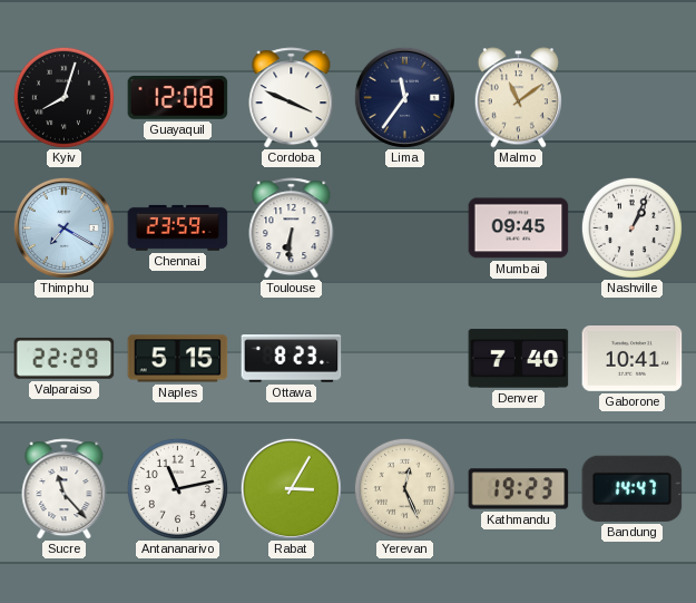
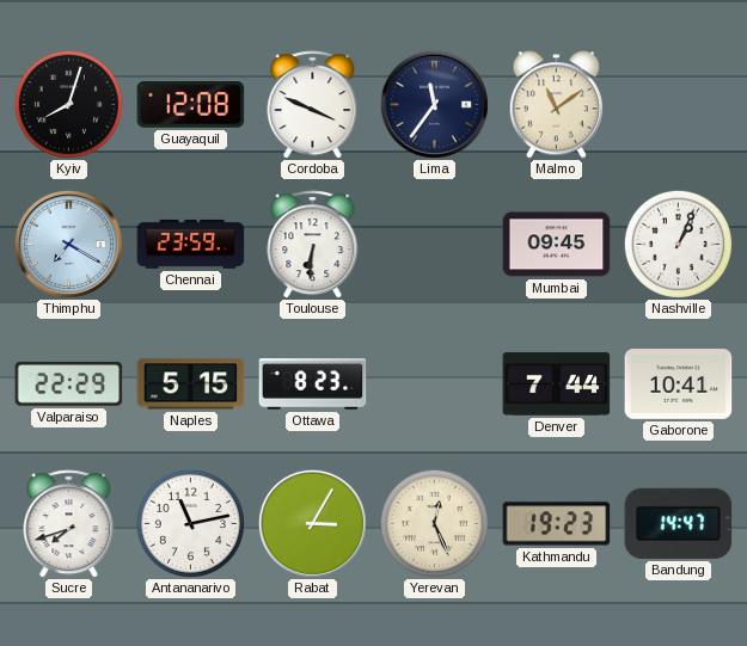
Denver: 7:40 -> 7:44 (557, 384)
Sucre: 11:23 -> 7:42 (69, 524)
